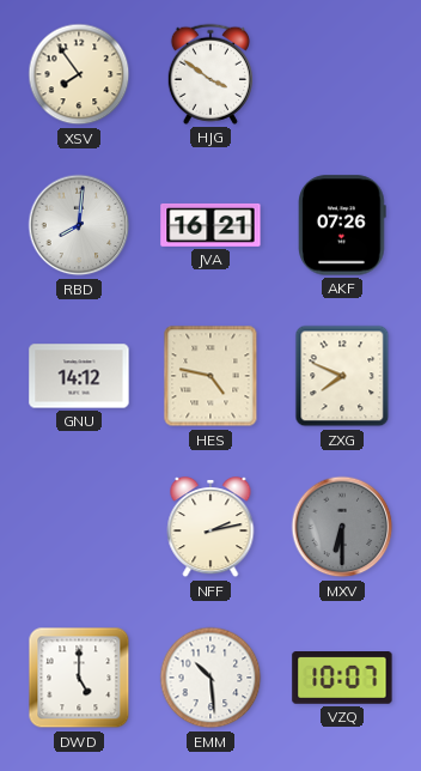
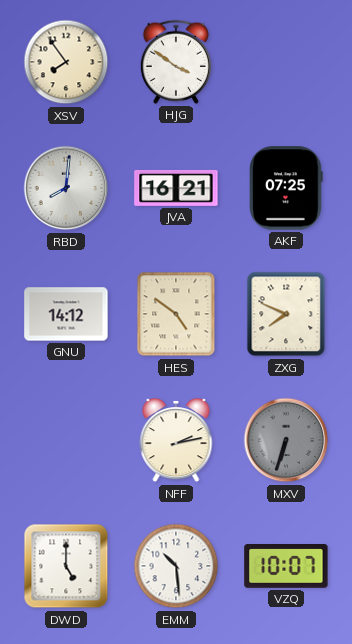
AKF: 07:26 -> 07:25 (286, 188)
HES: 4:47 -> 4:51 (176, 314)
MXV: 6:30 -> 6:33 (286, 440)
